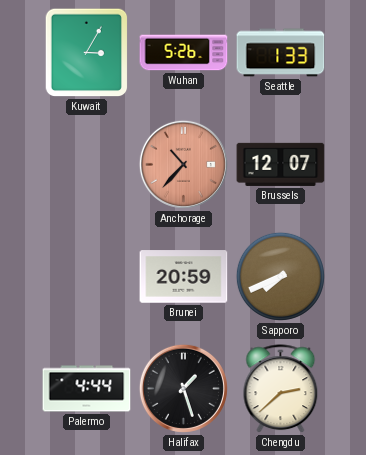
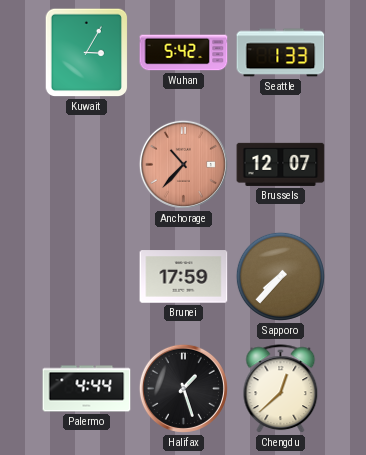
Wuhan: 5:26 -> 5:42 (184, 53)
Brunei: 20:59 -> 17:59 (184, 277)
Sapporo: 7:41 -> 7:37 (280, 276)
Chengdu: 2:38 -> 12:38 (281, 389)
